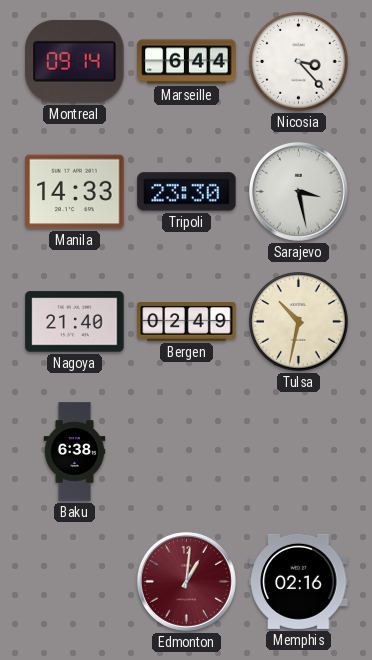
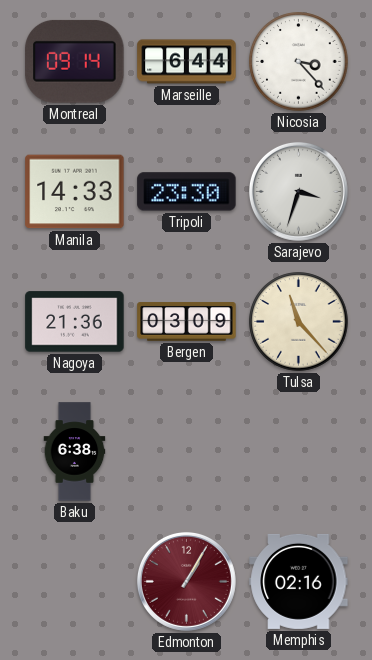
Sarajevo: 3:28 -> 3:33 (298, 191)
Nagoya: 21:40 -> 21:36 (75, 322)
Bergen: 02:49 -> 03:09 (187, 322)
Tulsa: 10:32 -> 11:23 (299, 322)
Edmonton: 1:01 -> 1:05 (186, 581)
